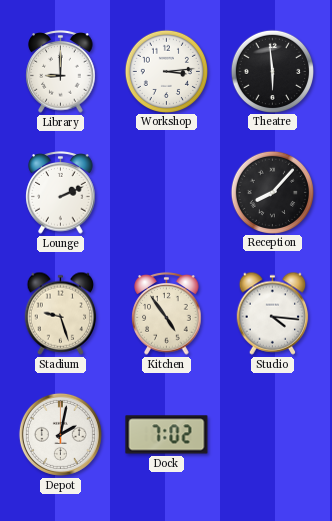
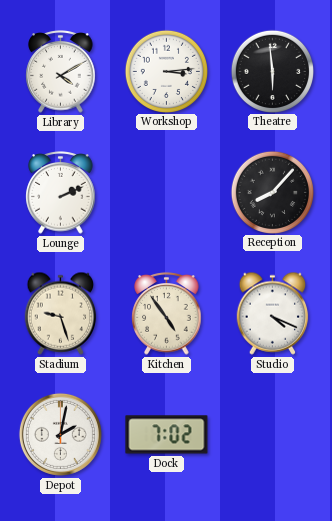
Library: 9:00 -> 4:10 (61, 72)
Studio: 4:16 -> 4:19 (273, 313)
